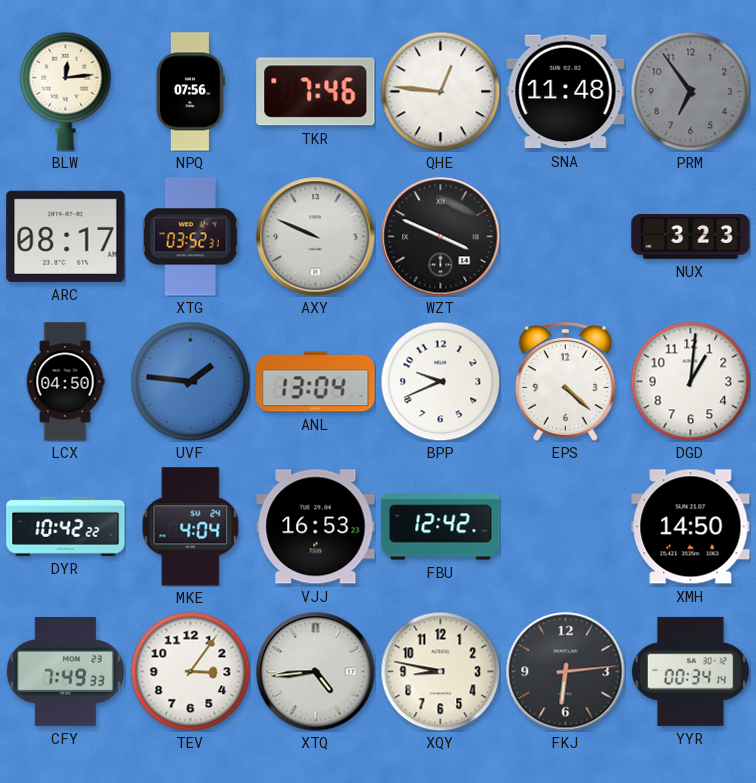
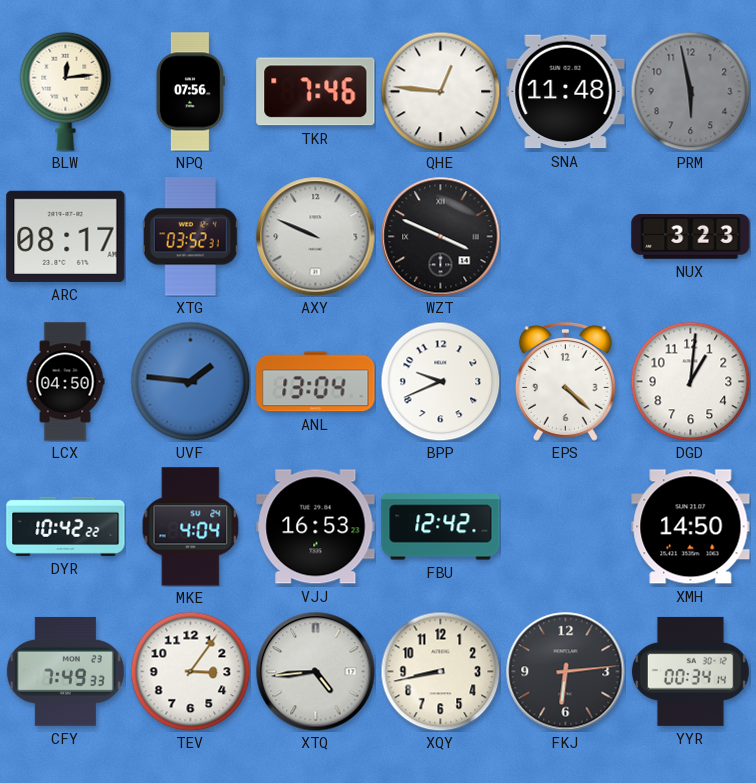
PRM: 6:54 -> 5:58 (690, 91)
XQY: 8:47 -> 8:43 (440, 671)
